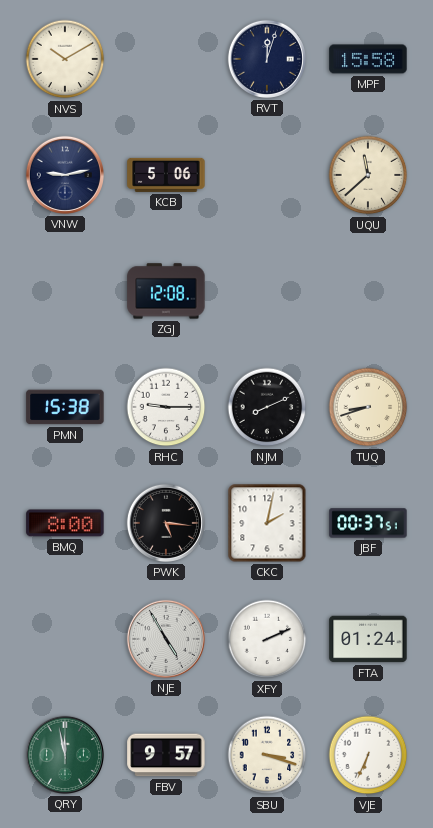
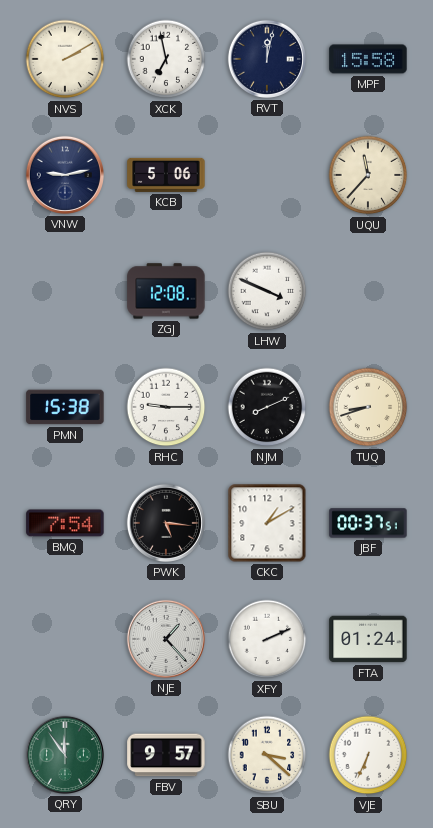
NVS: 10:10 -> 2:10 (65, 59)
XCK: none -> 6:58 (166, 59)
RVT: 12:03 -> 12:02 (267, 59)
UQU: 11:38 -> 11:37 (368, 175)
LHW: none -> 3:49 (267, 291)
BMQ: 8:00 -> 7:54 (65, 523)
CKC: 2:02 -> 1:10 (267, 523)
NJE: 4:55 -> 1:23 (166, 639)
QRY: 11:58 -> 11:54 (65, 755)
SBU: 3:18 -> 3:22 (267, 755)
